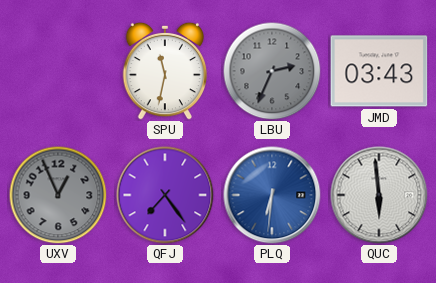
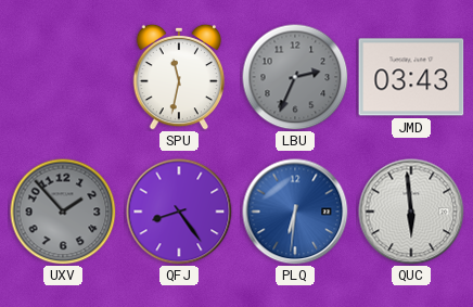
UXV: 12:56 -> 1:53 (63, 212)
QFJ: 7:24 -> 8:24 (179, 212)
